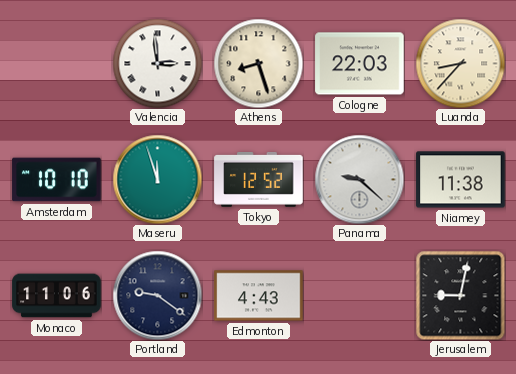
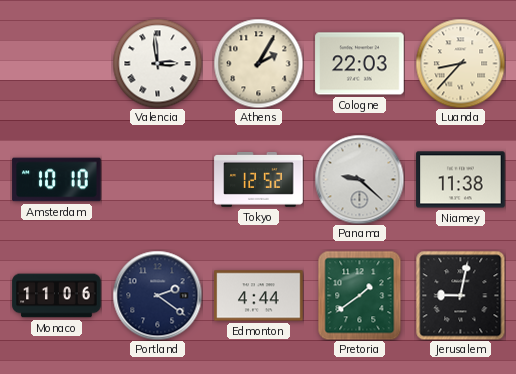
Athens: 8:27 -> 2:05 (258, 63)
Maseru: 11:57 -> none (157, 179)
Portland: 9:21 -> 2:21 (157, 295)
Edmonton: 4:43 -> 4:44 (259, 296)
Pretoria: none -> 1:39 (360, 295)
